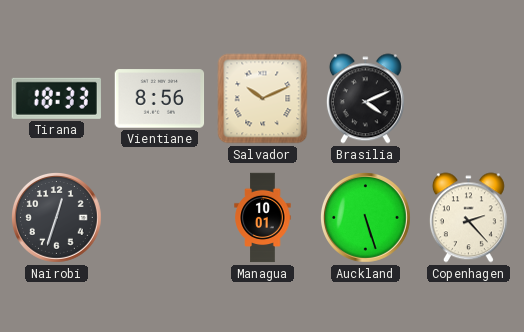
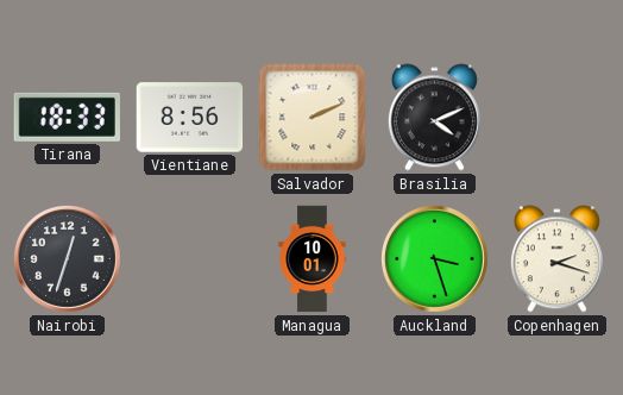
Salvador: 10:11 -> 2:11 (313, 118)
Auckland: 5:27 -> 3:27 (435, 259)
Copenhagen: 2:23 -> 2:18 (556, 259)
